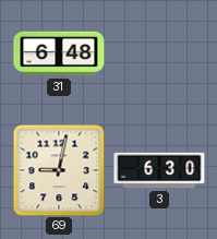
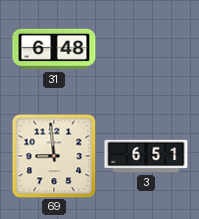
69: 9:02 -> 8:59 (54, 156)
3: 6:30 -> 6:51 (146, 156)
